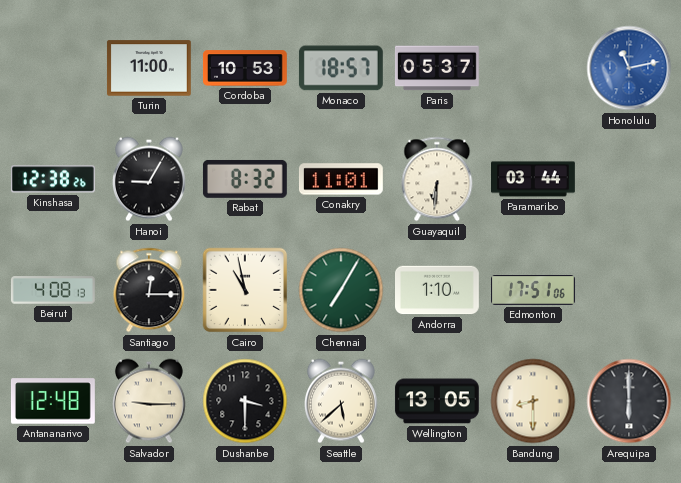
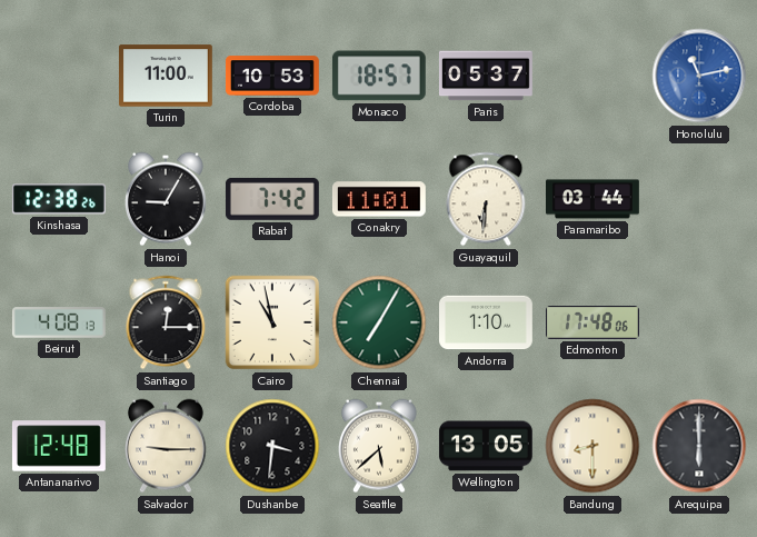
Rabat: 8:32 -> 7:42 (272, 199)
Edmonton: 17:51 -> 17:48 (594, 322)
Dushanbe: 3:30 -> 3:31 (272, 446)
